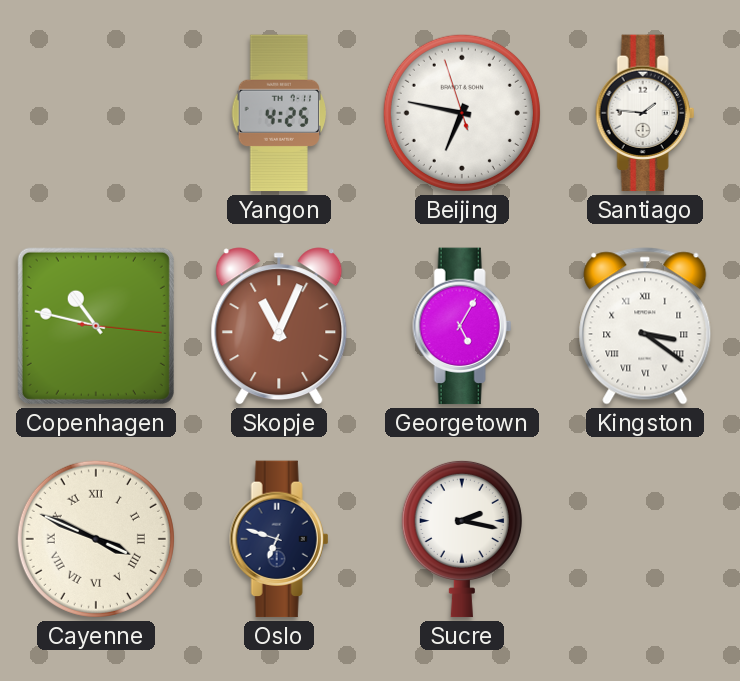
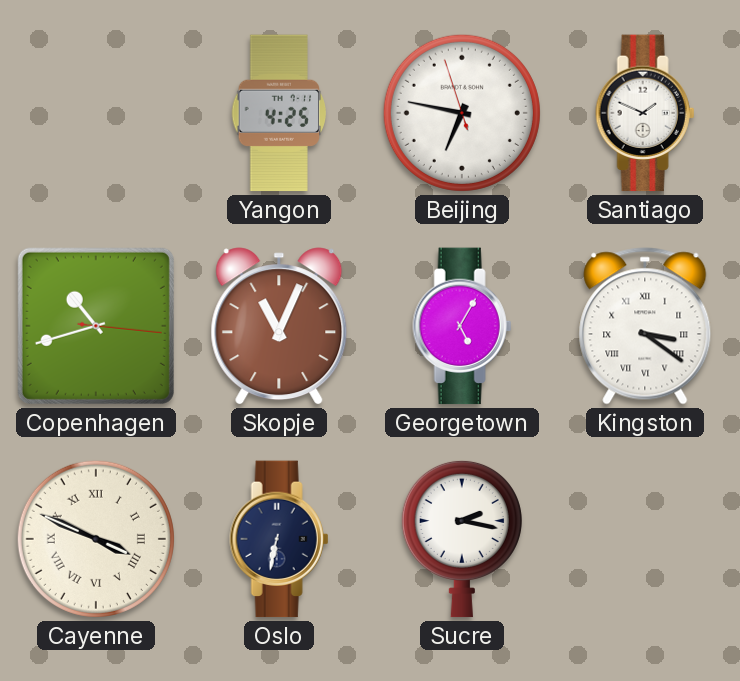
Santiago: 1:46 -> 1:49 (645, 113)
Copenhagen: 10:47 -> 10:42 (96, 326)
Oslo: 6:48 -> 6:32 (279, 539)
